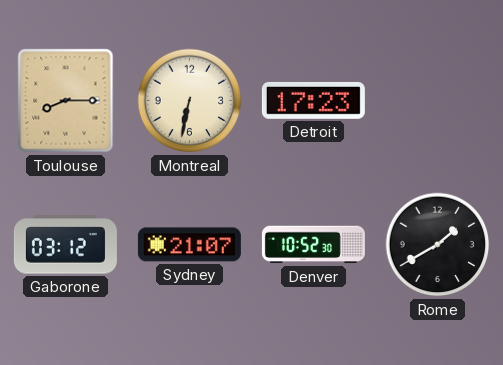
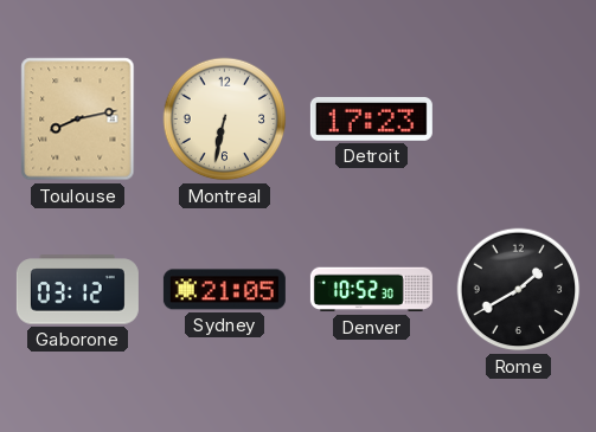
Toulouse: 8:15 -> 8:13 (78, 120)
Sydney: 21:07 -> 21:05 (224, 290)
